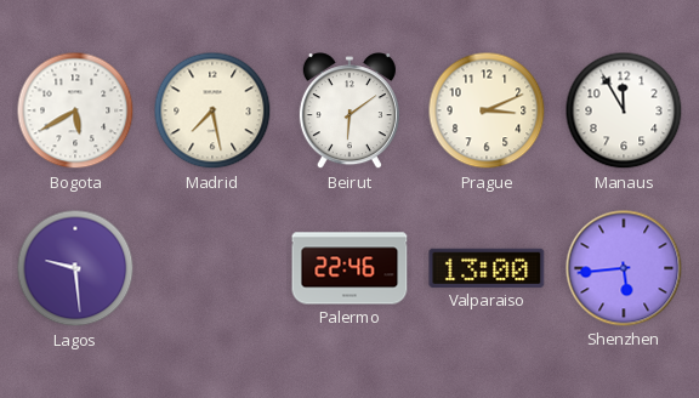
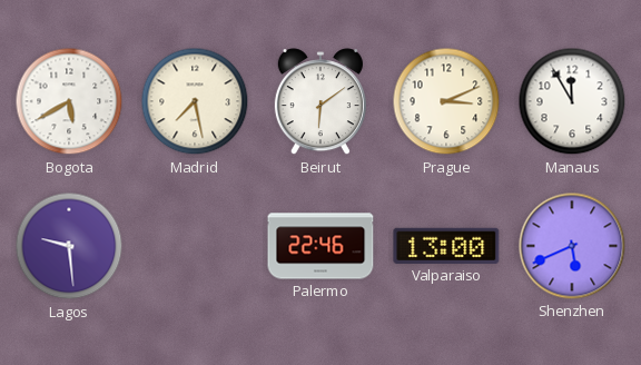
Shenzhen: 5:44 -> 5:41 (572, 246)
